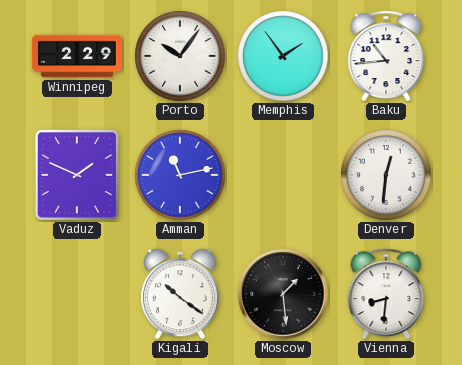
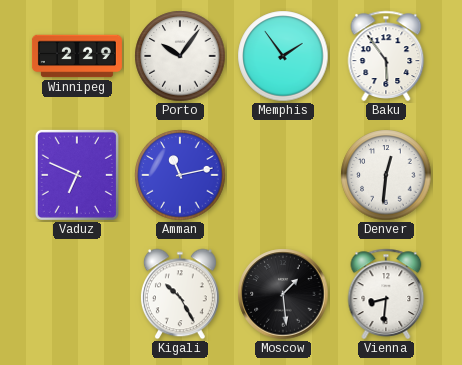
Baku: 10:44 -> 5:54 (386, 56)
Vaduz: 1:49 -> 6:49 (77, 175)
Kigali: 10:21 -> 10:25 (180, 294)
